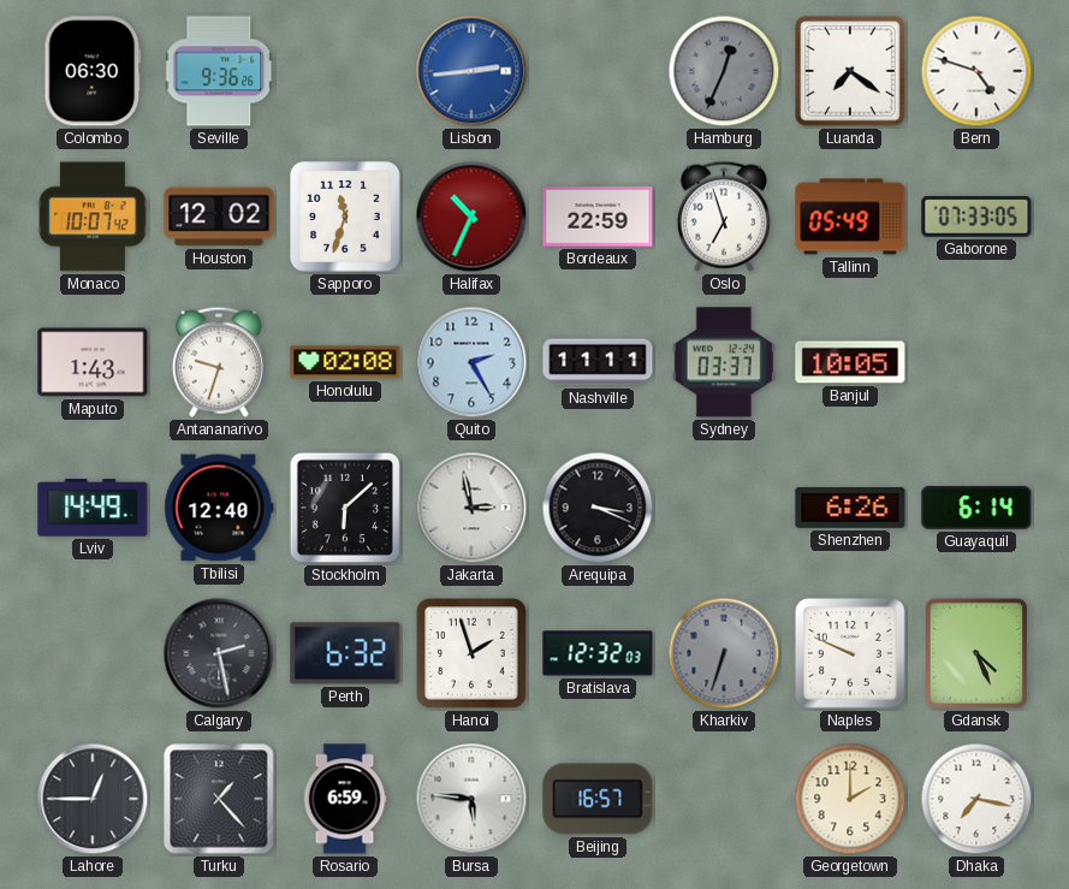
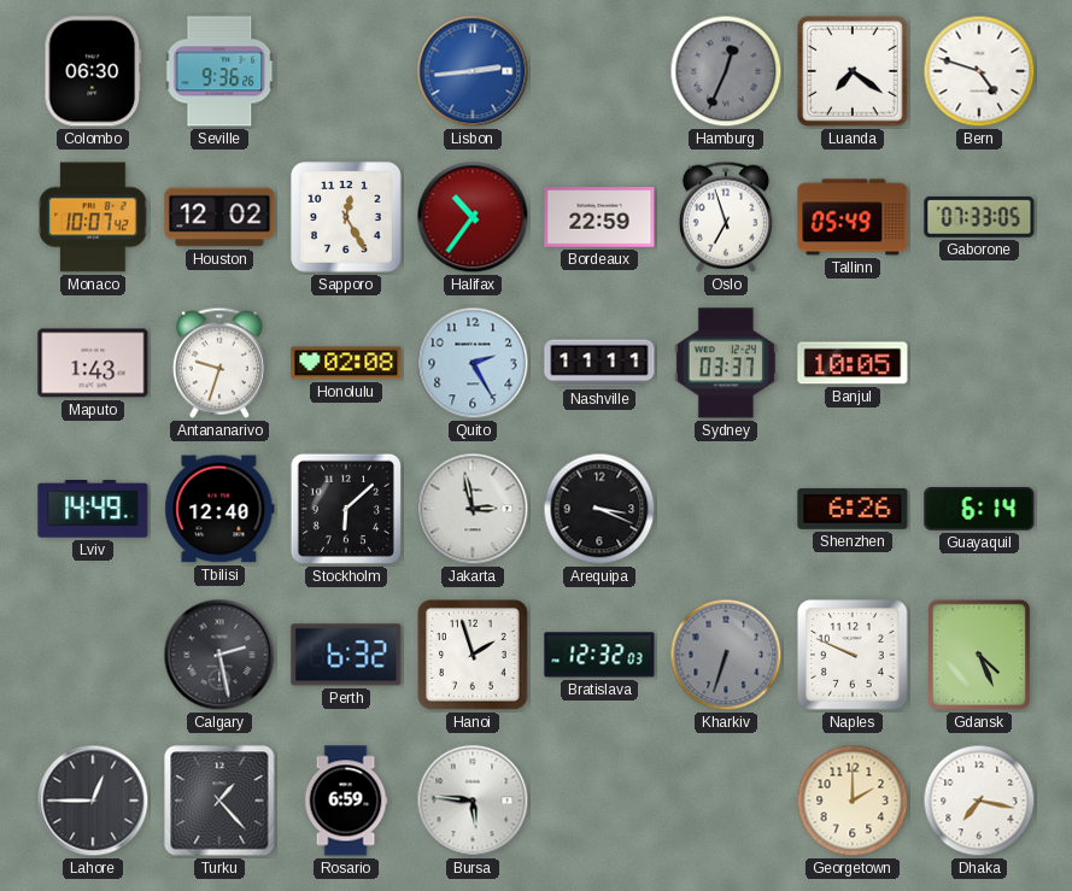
Sapporo: 11:33 -> 12:25 (346, 217)
Halifax: 10:34 -> 10:36 (473, 217)
Beijing: 16:57 -> none (598, 799)
